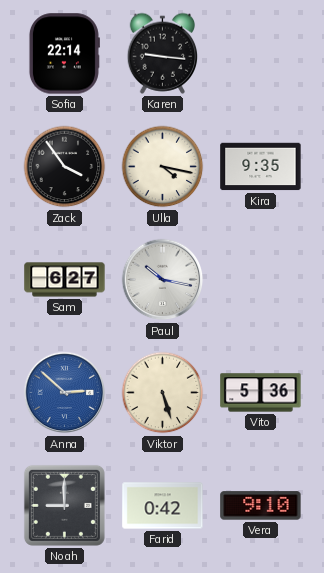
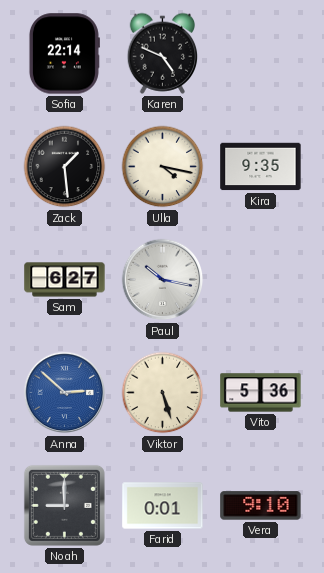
Karen: 9:16 -> 4:49 (163, 53)
Zack: 3:54 -> 1:29 (65, 167)
Farid: 0:42 -> 0:01 (163, 506)
